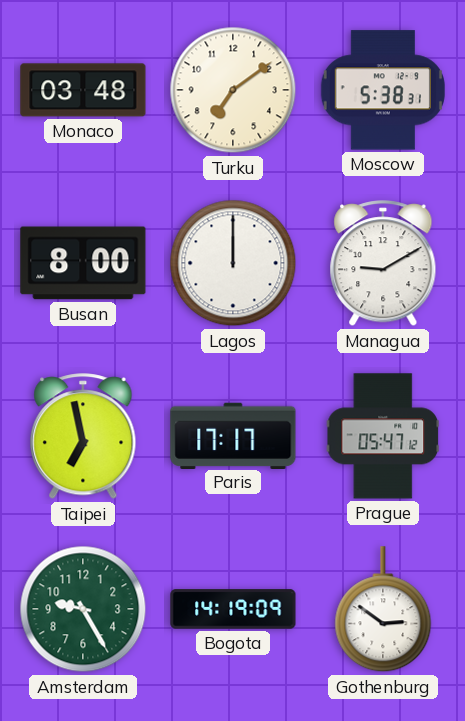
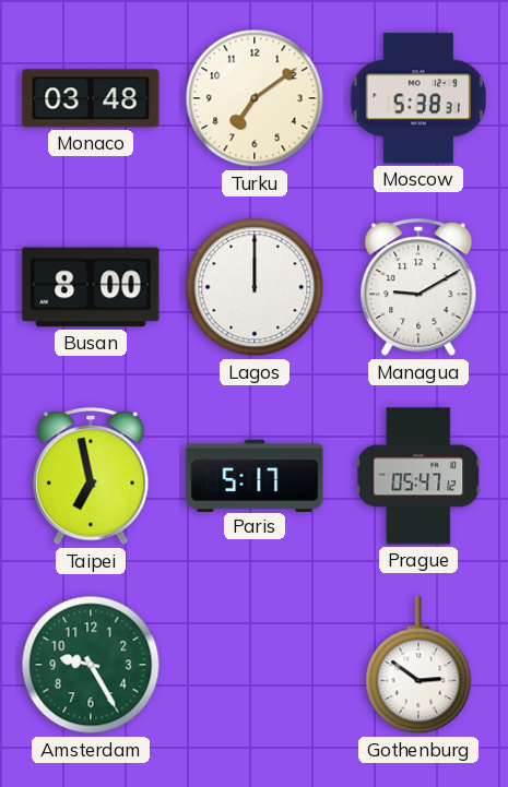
Paris: 17:17 -> 5:17 (255, 475)
Bogota: 14:19 -> none (233, 609)
